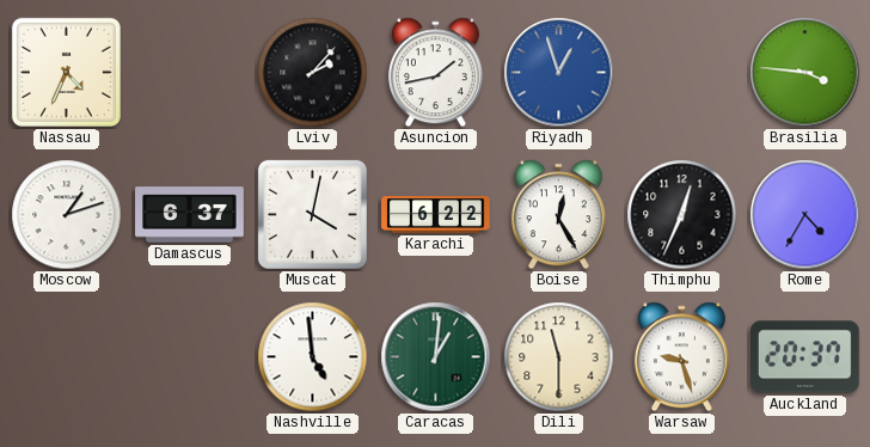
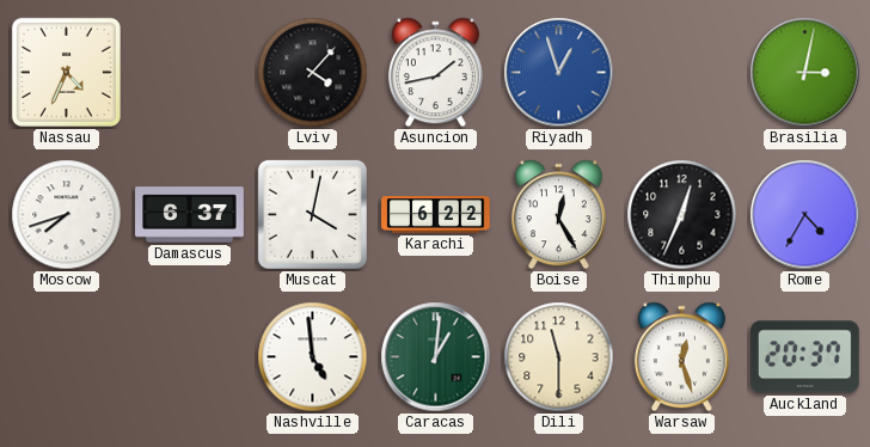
Lviv: 2:07 -> 4:07 (313, 73)
Brasilia: 3:46 -> 3:02 (805, 73)
Moscow: 1:12 -> 7:42 (67, 215)
Warsaw: 9:27 -> 12:27 (681, 357)
